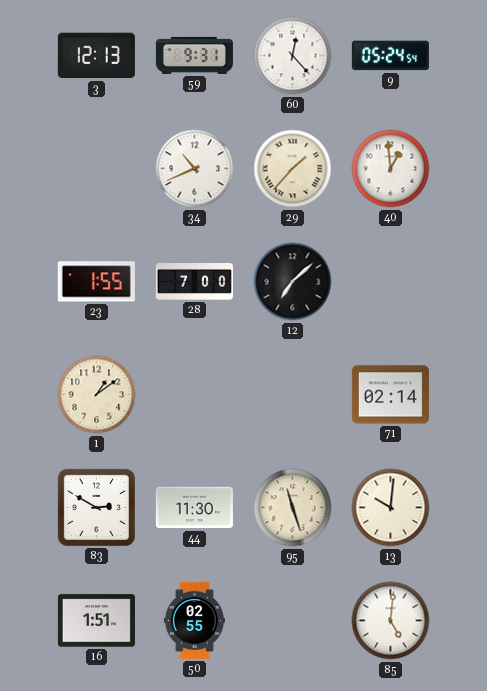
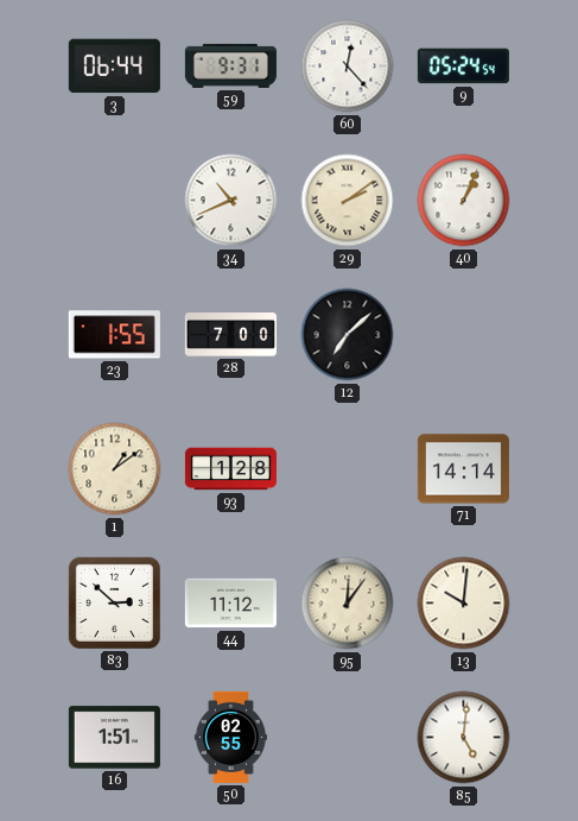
3: 12:13 -> 06:44 (114, 67)
29: 1:37 -> 2:09 (348, 201)
40: 12:59 -> 1:04 (464, 201)
93: none -> 1:28 (230, 469)
71: 02:14 -> 14:14 (463, 469)
83: 2:50 -> 2:52 (114, 602)
44: 11:30 -> 11:12 (230, 604)
95: 11:27 -> 12:06 (348, 604)
